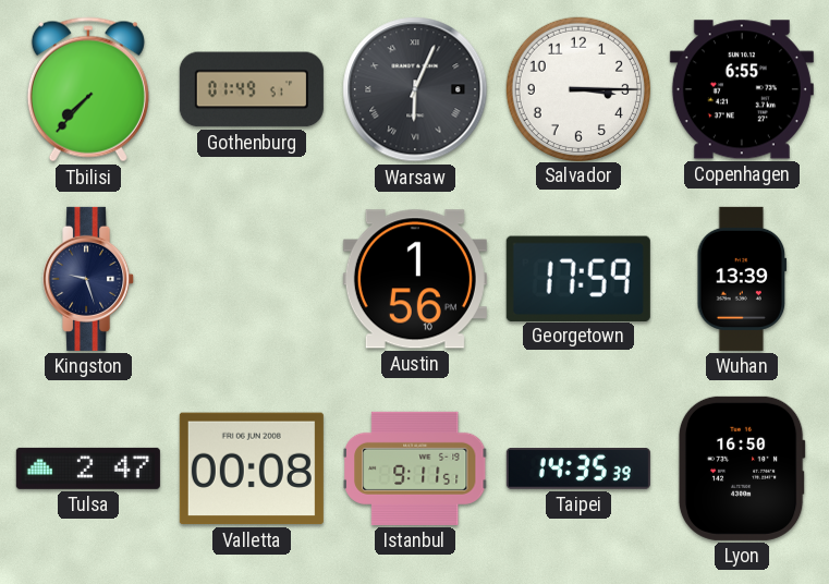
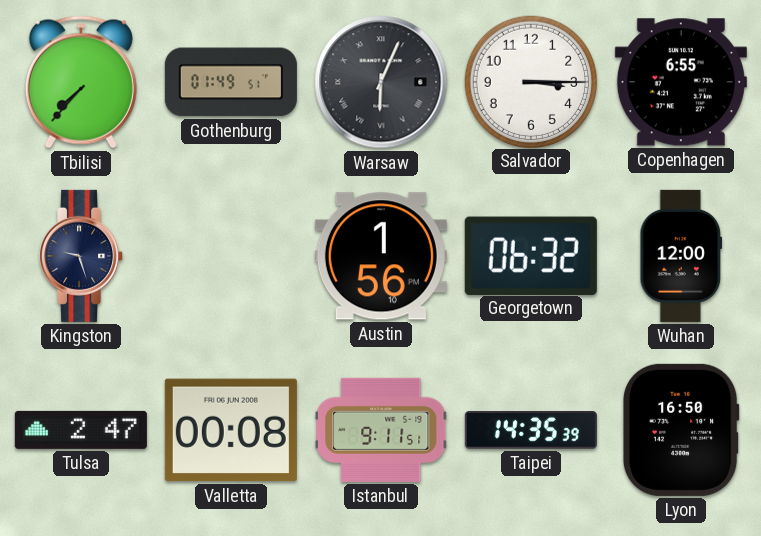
Georgetown: 17:59 -> 06:32 (531, 255)
Wuhan: 13:39 -> 12:00 (681, 256)
